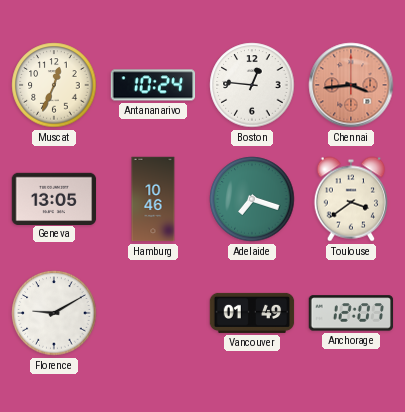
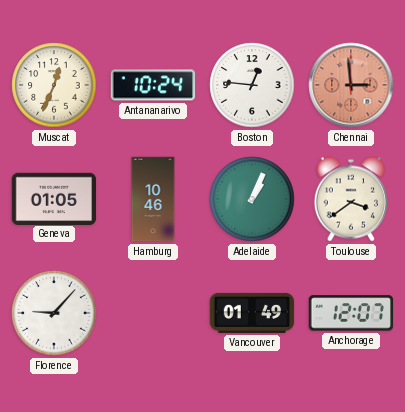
Chennai: 3:44 -> 2:59 (351, 85)
Geneva: 13:05 -> 01:05 (54, 198)
Adelaide: 7:18 -> 1:04 (252, 199)
Florence: 9:10 -> 9:07 (54, 313)
